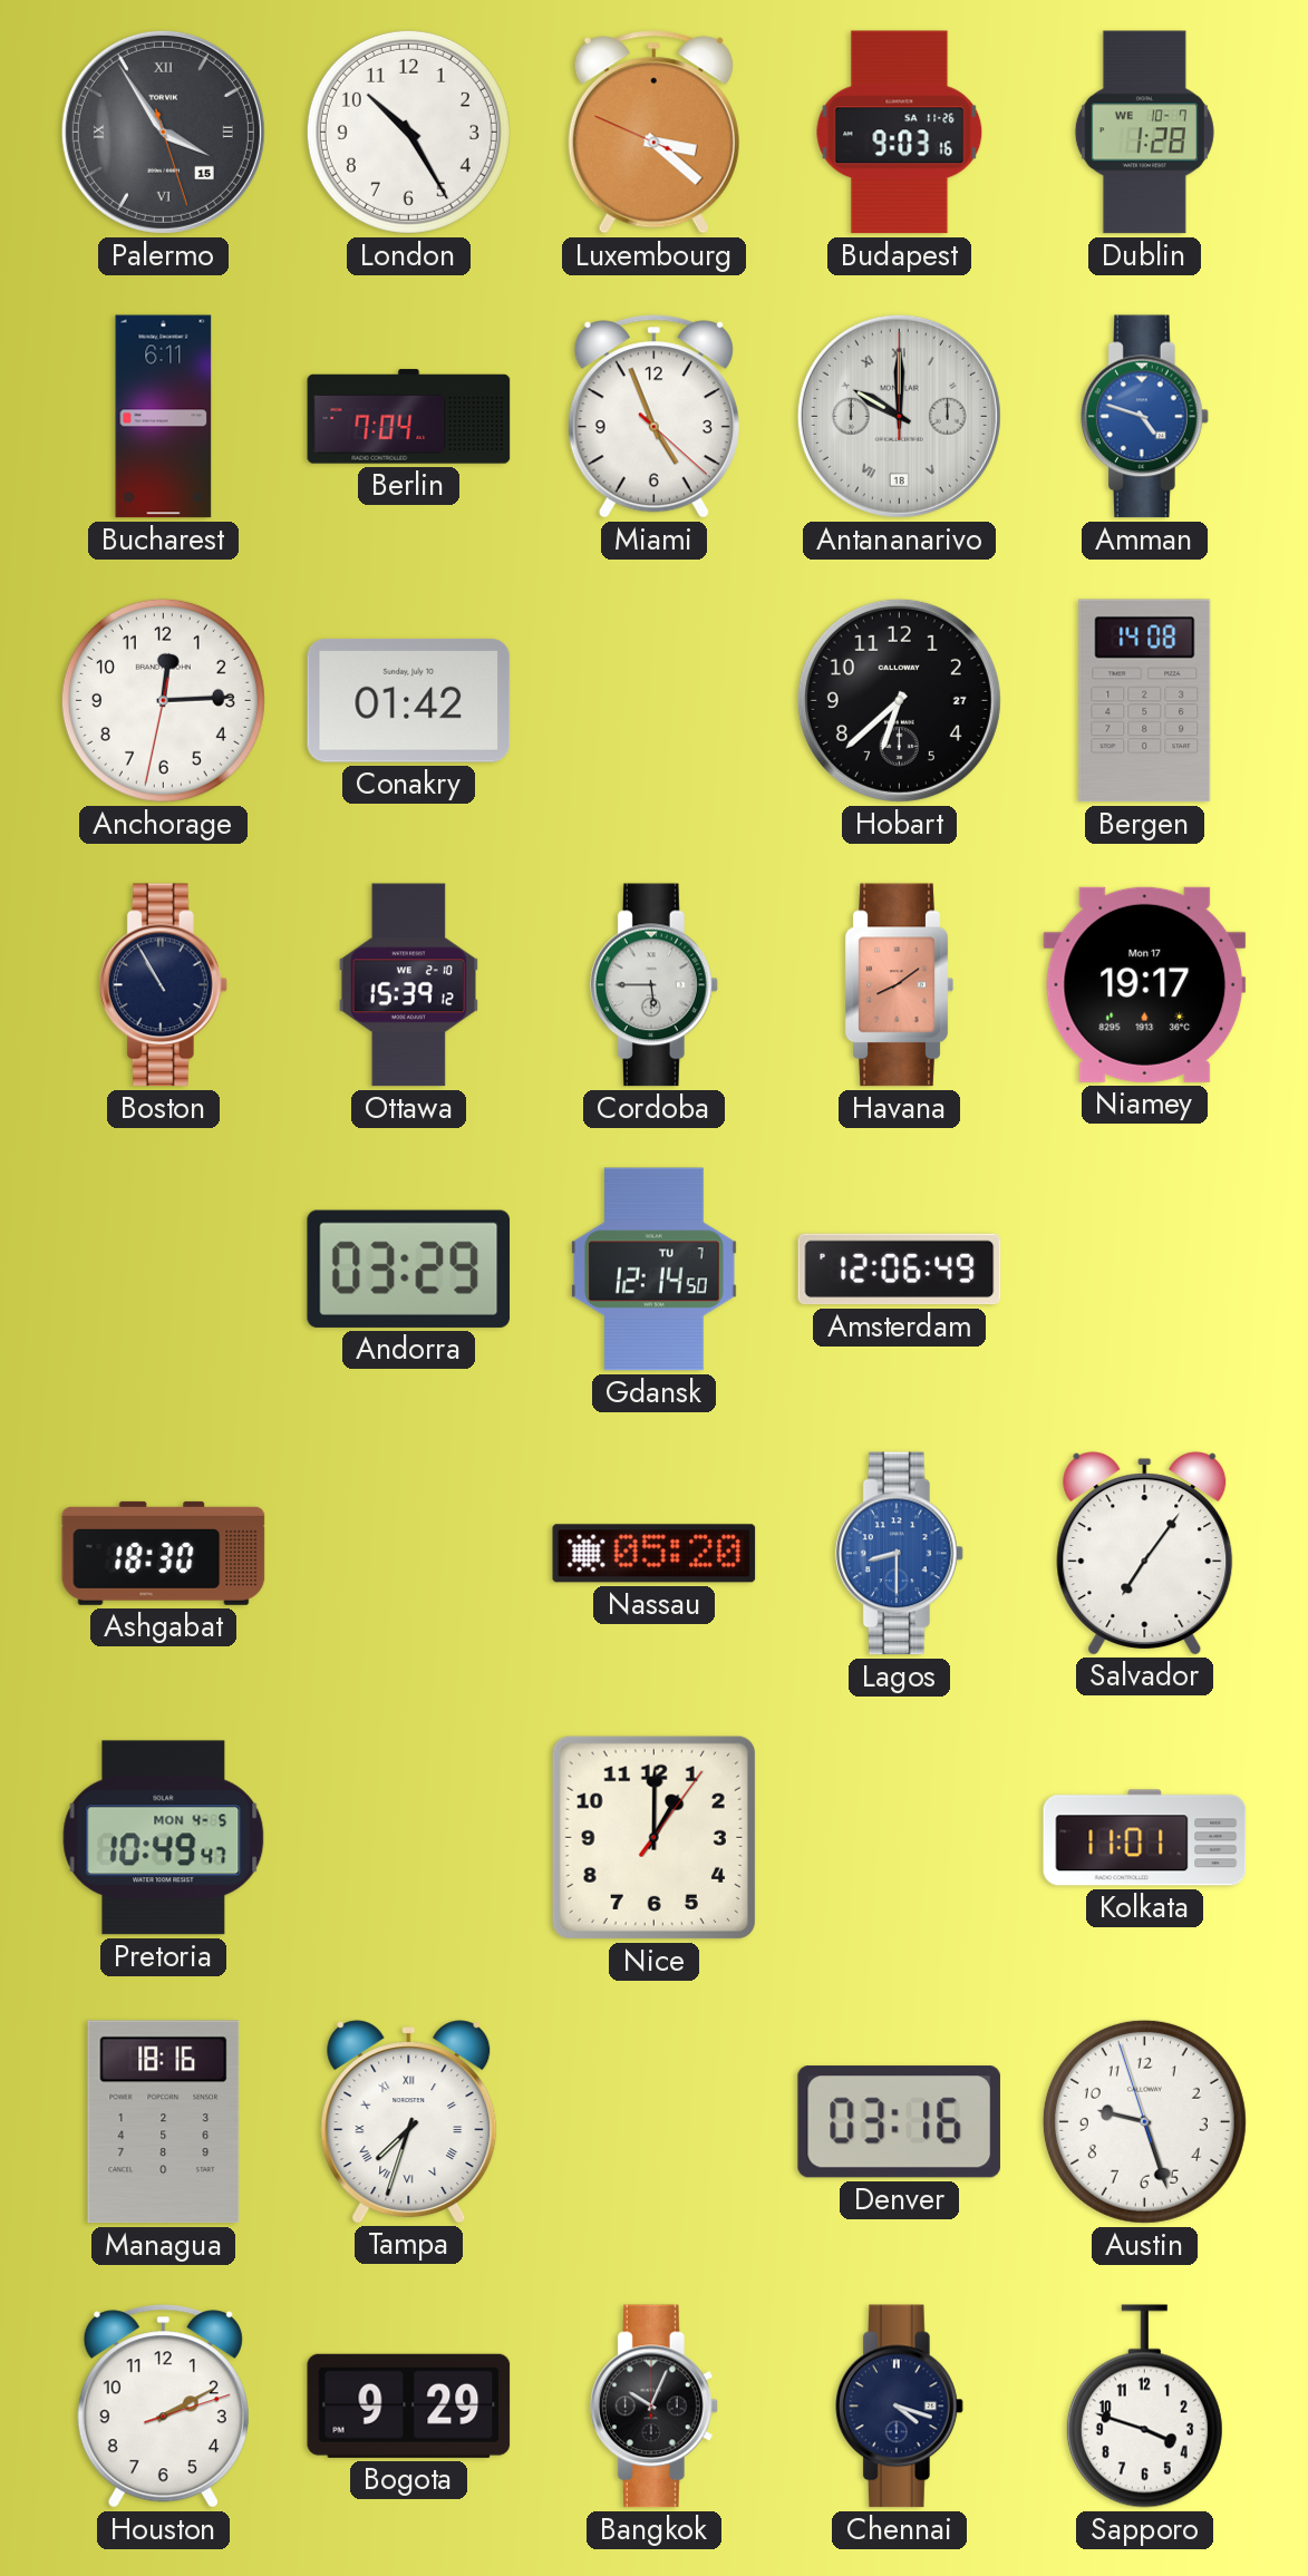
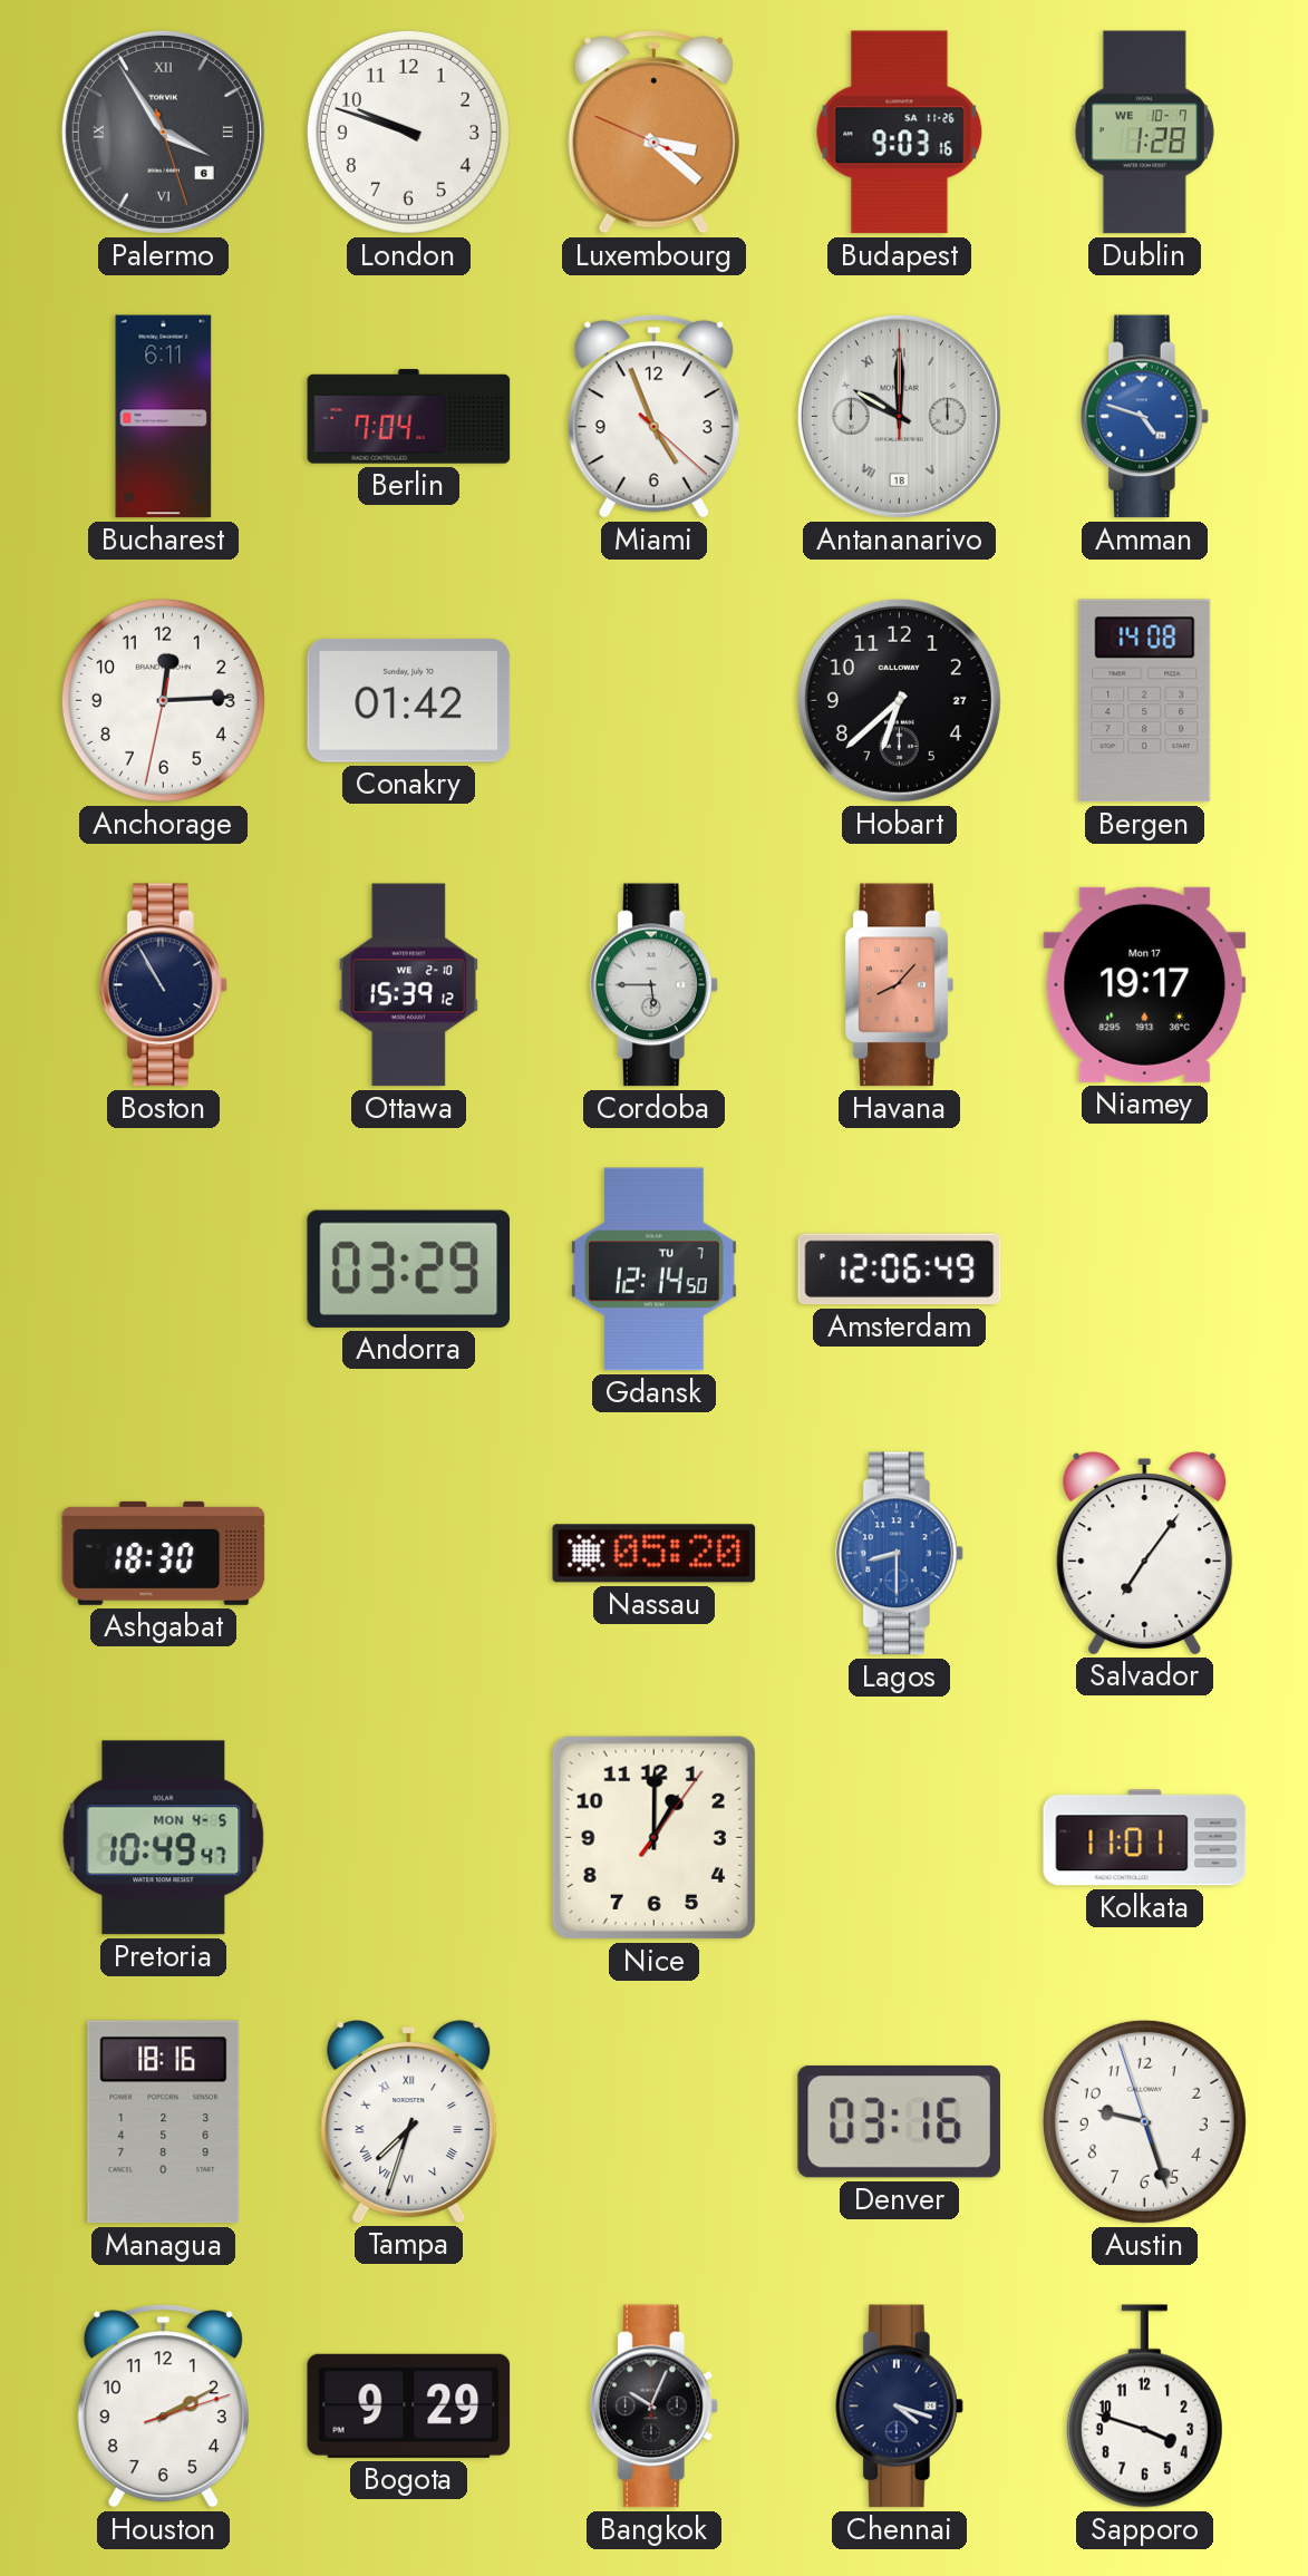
Palermo date: 15 -> 6 (163, 132)
London: 10:25 -> 9:48 (408, 132)
Havana: 8:09 -> 8:07 (899, 985)
